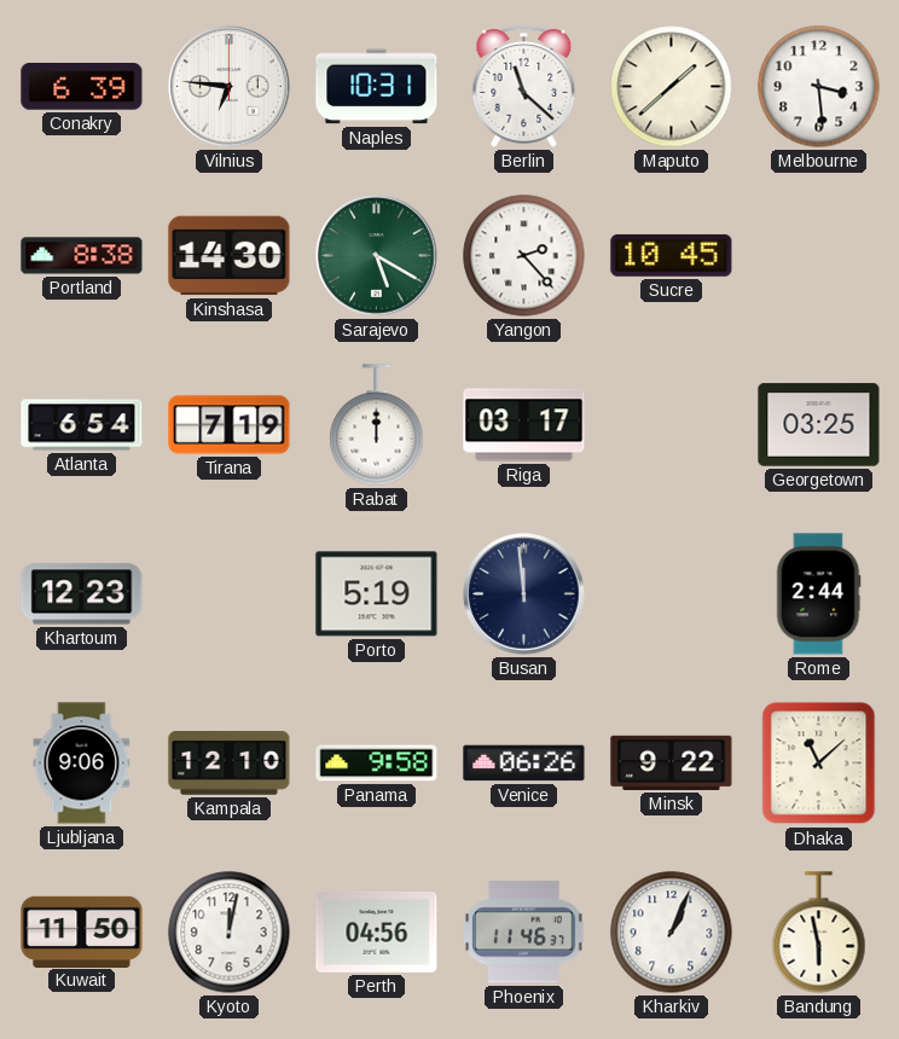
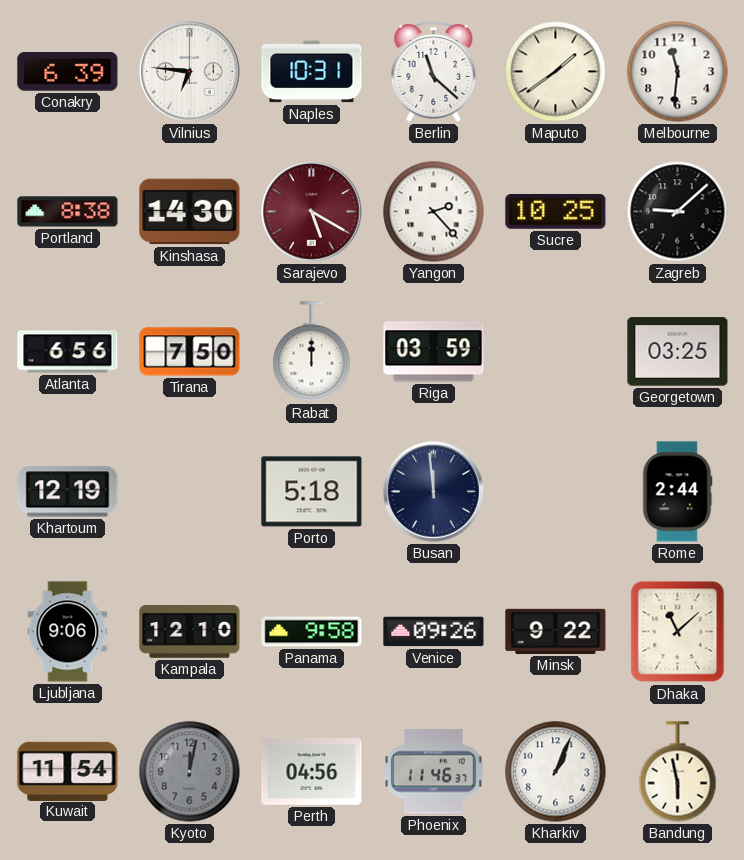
Maputo: 1:38 -> 1:39 (556, 72)
Melbourne: 3:29 -> 11:31 (678, 72)
Sarajevo dial: green -> burgundy (312, 212)
Sucre: 10:45 -> 10:25 (556, 211)
Zagreb: none -> 9:08 (678, 212)
Atlanta: 6:54 -> 6:56 (68, 352)
Tirana: 7:19 -> 7:50 (190, 352)
Riga: 03:17 -> 03:59 (434, 352)
Khartoum: 12:23 -> 12:19 (68, 492)
Porto: 5:19 -> 5:18 (312, 492)
Venice: 06:26 -> 09:26 (434, 632)
Kuwait: 11:50 -> 11:54 (68, 771)
Kyoto dial: white -> grey (190, 772)
